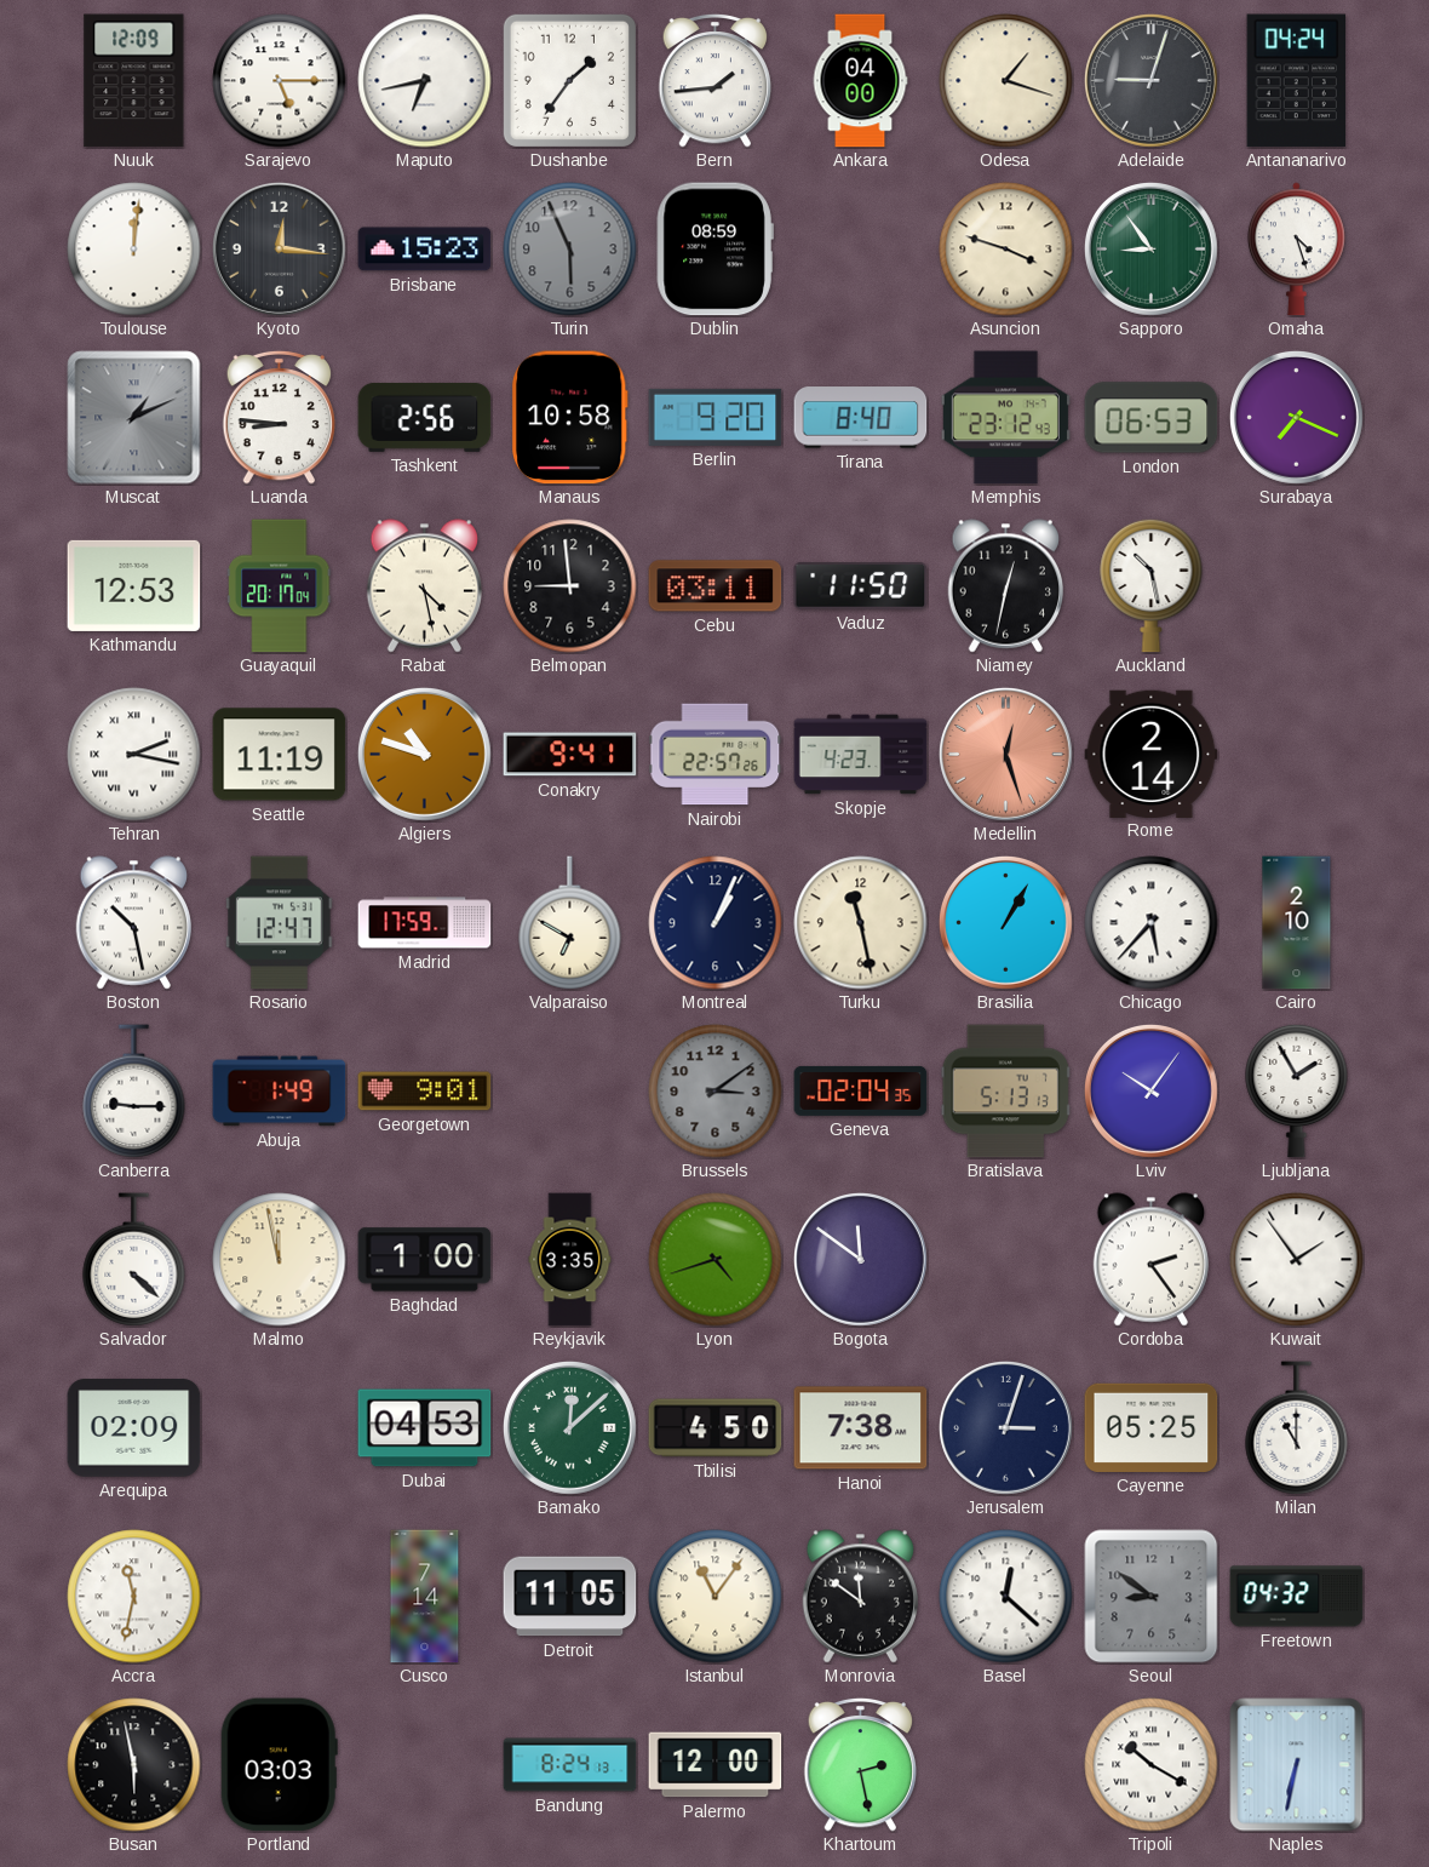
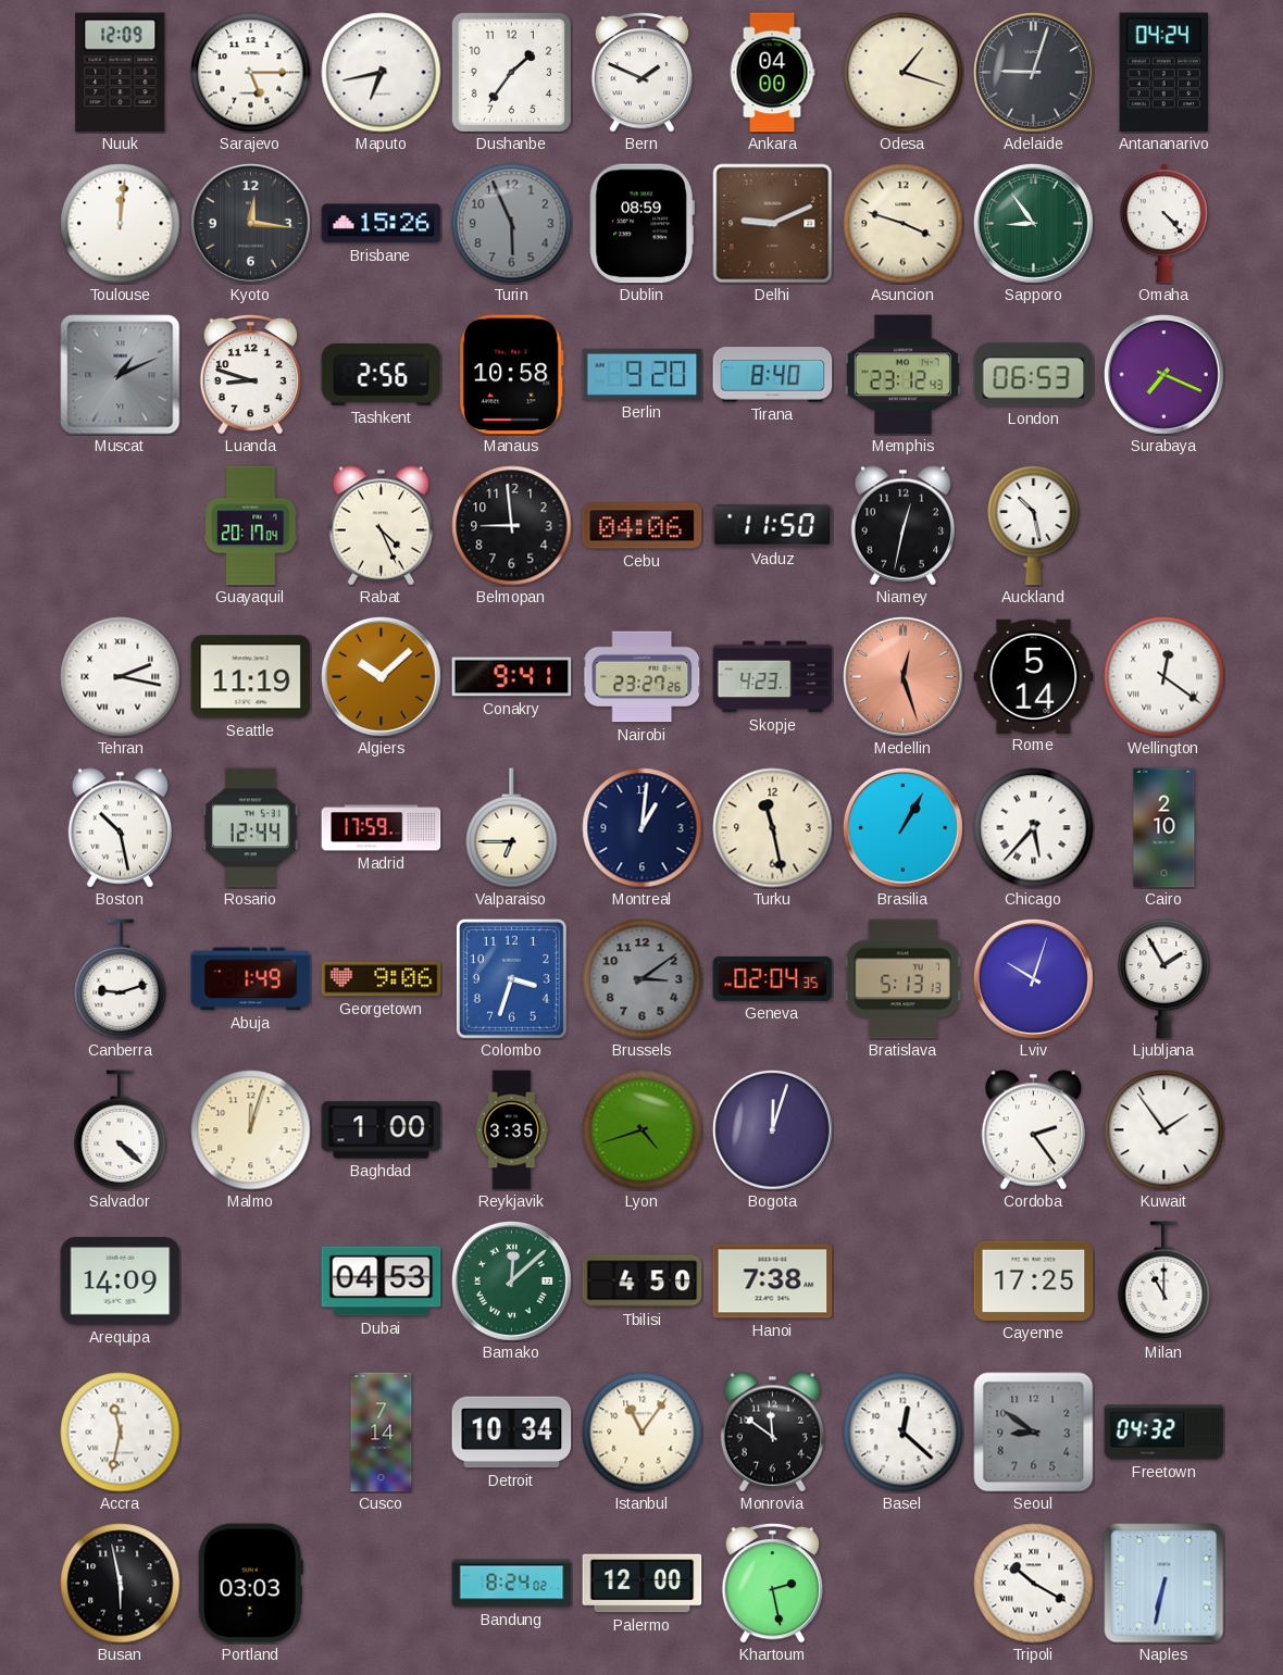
Bern: 1:44 -> 1:49 (643, 72)
Brisbane: 15:23 -> 15:26 (382, 224)
Delhi: none -> 9:11 (773, 224)
Omaha: 4:27 -> 4:23 (1163, 224)
Luanda: 8:46 -> 8:48 (251, 374)
Kathmandu: 12:53 -> none (134, 585)
Rabat: 4:28 -> 4:26 (381, 526)
Cebu: 03:11 -> 04:06 (643, 526)
Algiers: 10:48 -> 10:08 (381, 676)
Nairobi: 22:57 -> 23:27 (643, 677)
Rome: 2:14 -> 5:14 (1034, 676)
Wellington: none -> 12:21 (1164, 677)
Rosario: 12:47 -> 12:44 (250, 828)
Valparaiso: 6:50 -> 6:45 (512, 828)
Montreal: 1:04 -> 1:01 (643, 828)
Canberra: 9:15 -> 9:12 (121, 979)
Georgetown: 9:01 -> 9:06 (382, 979)
Colombo: none -> 3:33 (511, 978)
Lviv: 10:06 -> 10:03 (1033, 978)
Malmo: 11:58 -> 12:03 (251, 1130)
Bogota: 11:51 -> 12:03 (772, 1129)
Arequipa: 02:09 -> 14:09 (121, 1282)
Jerusalem: 3:03 -> none (1005, 1427)
Cayenne: 05:25 -> 17:25 (1034, 1280)
Detroit: 11:05 -> 10:34 (512, 1433)
Bandung: 8:24:13 -> 8:24:02 (512, 1584)
